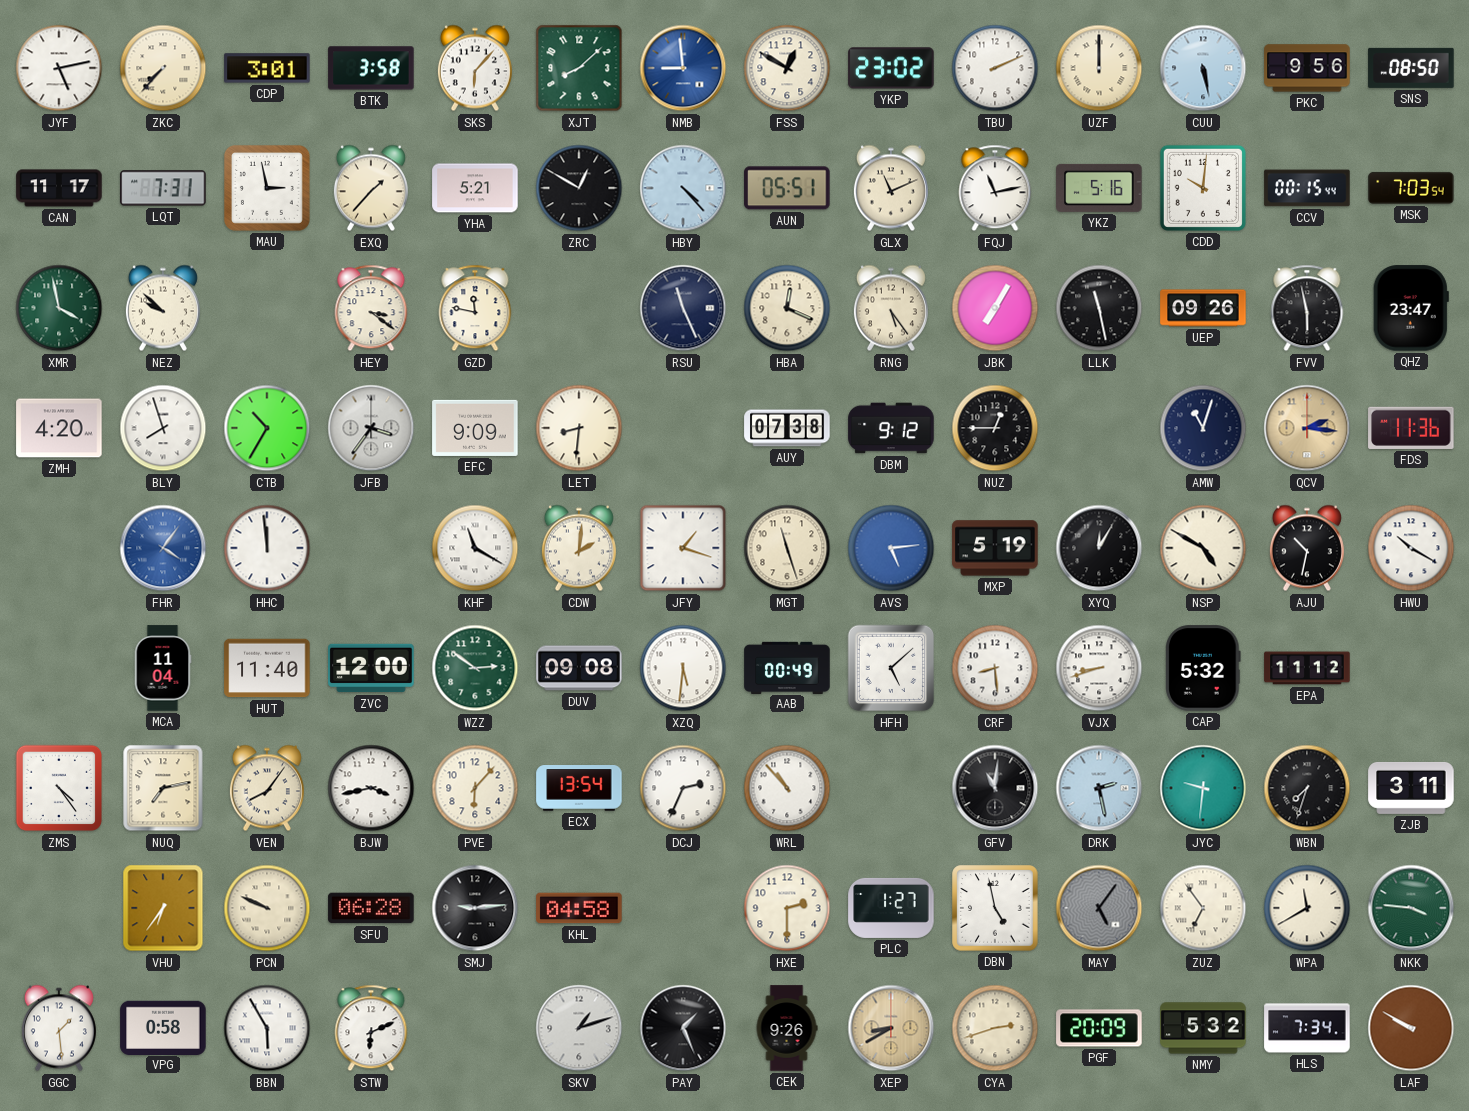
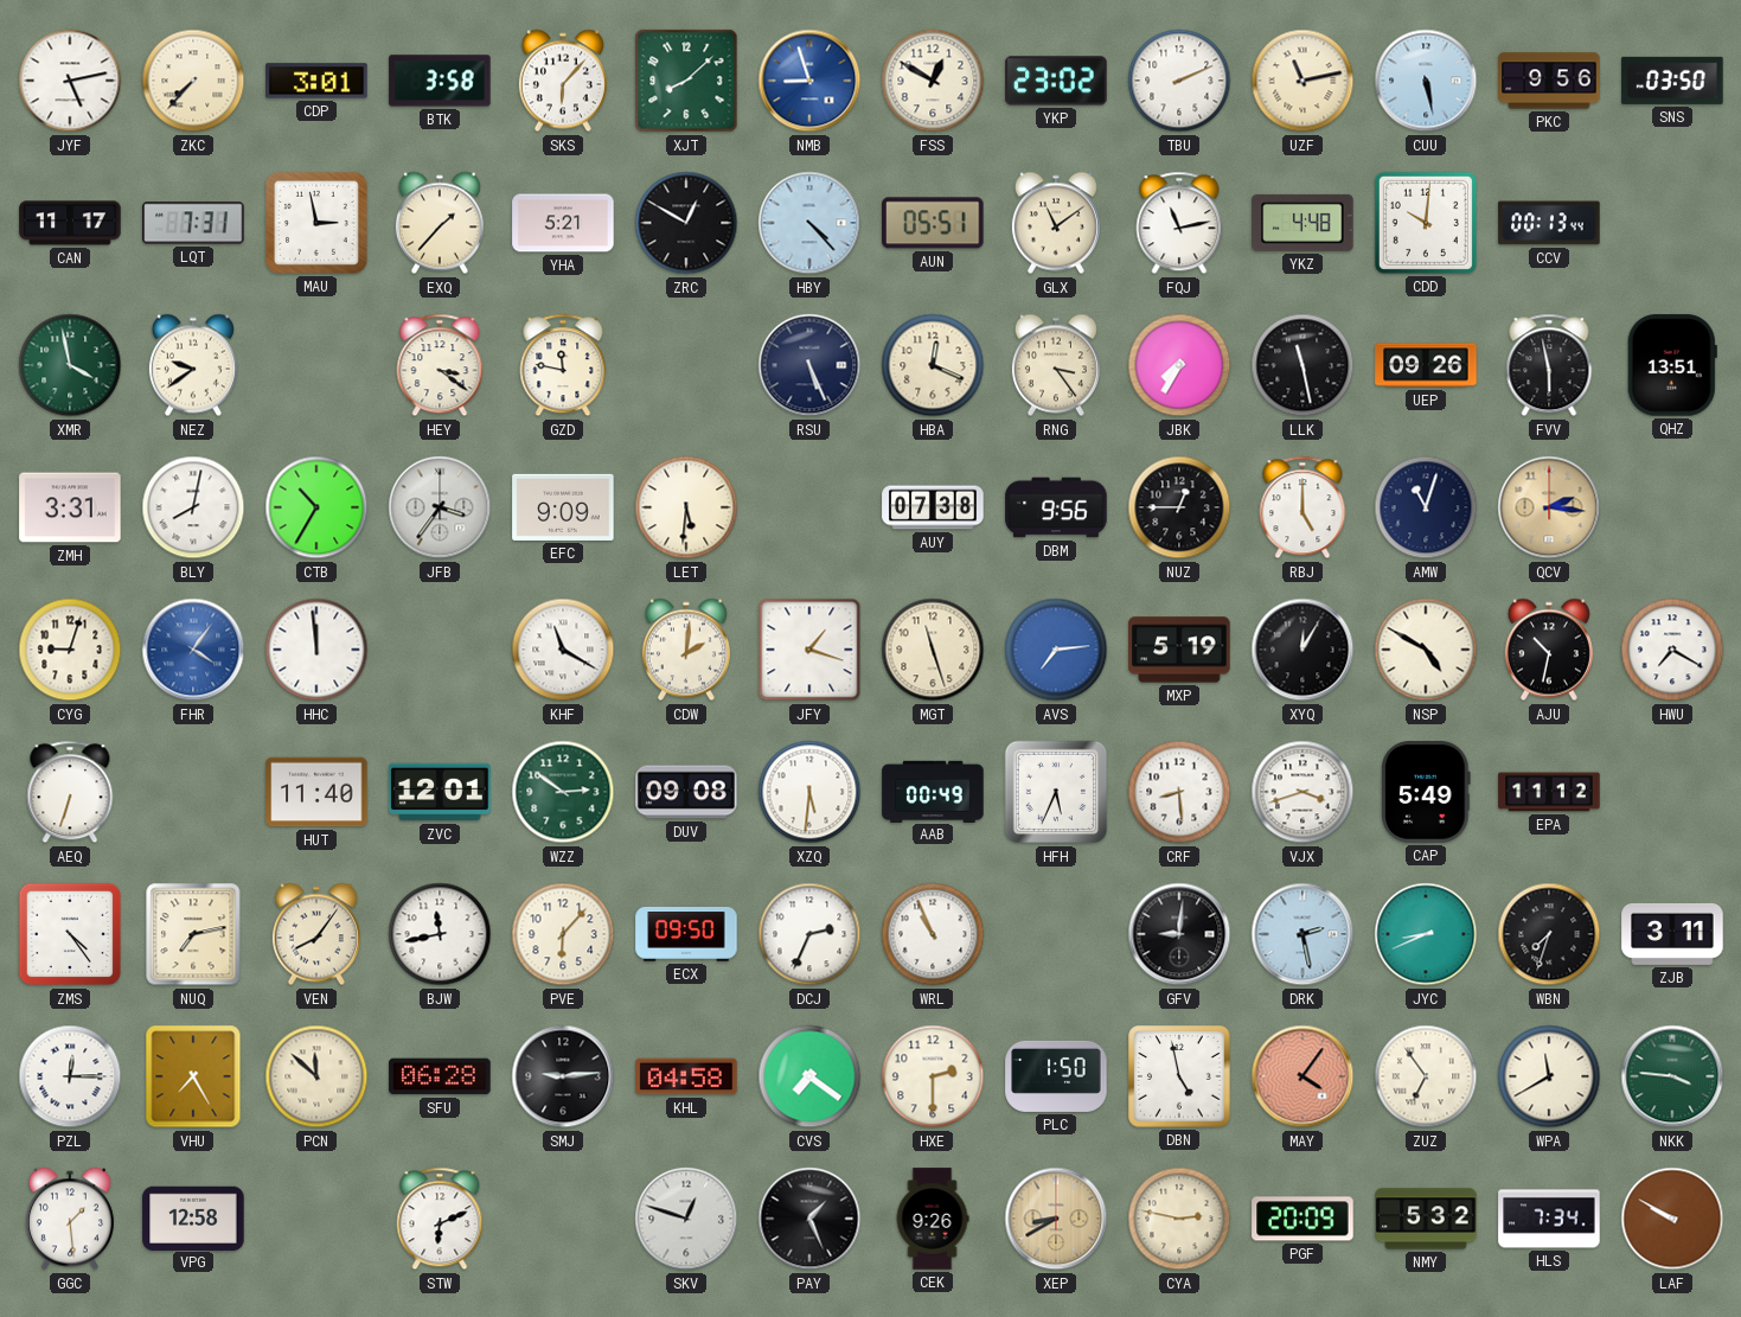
NMB: 8:59 -> 8:57 (809, 81)
UZF: 12:00 -> 11:13 (1302, 81)
SNS: 08:50 -> 03:50 (1672, 81)
GLX: 11:11 -> 11:09 (1056, 223)
YKZ: 5:16 -> 4:48 (1302, 223)
CCV: 00:15 -> 00:13 (1549, 223)
MSK: 7:03 -> none (1411, 188)
NEZ: 9:52 -> 9:39 (193, 365)
RSU: 11:26 -> 5:26 (809, 365)
RNG: 5:24 -> 3:24 (1056, 365)
JBK: 7:05 -> 7:35 (1179, 365)
QHZ: 23:47 -> 13:51 (1672, 365)
ZMH: 4:20 -> 3:31 (70, 507)
BLY: 7:57 -> 8:02 (193, 507)
LET: 8:31 -> 5:31 (686, 507)
DBM: 9:12 -> 9:56 (1056, 507)
RBJ: none -> 5:00 (1302, 507)
FDS: 11:36 -> none (1411, 428)
CYG: none -> 9:03 (70, 650)
AVS: 5:14 -> 7:14 (1056, 650)
HWU: 10:20 -> 7:20 (1672, 650)
AEQ: none -> 6:33 (70, 792)
MCA: 11:04 -> none (163, 668)
ZVC: 12:00 -> 12:01 (440, 792)
HFH: 5:08 -> 5:34 (1056, 792)
VJX: 8:42 -> 3:42 (1302, 792)
CAP: 5:32 -> 5:49 (1427, 792)
BJW: 3:43 -> 11:43 (440, 934)
ECX: 13:54 -> 09:50 (686, 935)
WRL: 10:53 -> 10:56 (933, 934)
GFV: 11:01 -> 9:01 (1179, 934)
JYC: 9:31 -> 8:41 (1426, 934)
PZL: none -> 12:15 (70, 1076)
VHU: 6:36 -> 7:25 (193, 1076)
PCN: 9:49 -> 11:52 (316, 1076)
CVS: none -> 7:21 (809, 1076)
PLC: 1:27 -> 1:50 (1056, 1076)
MAY: 5:06 -> 4:06 (1302, 1076)
MAY dial: grey -> salmon (1302, 1076)
VPG: 0:58 -> 12:58 (193, 1217)
BBN: 5:55 -> none (267, 1028)
SKV: 1:12 -> 12:48 (686, 1219)
CYA: 2:42 -> 2:47 (1179, 1219)
